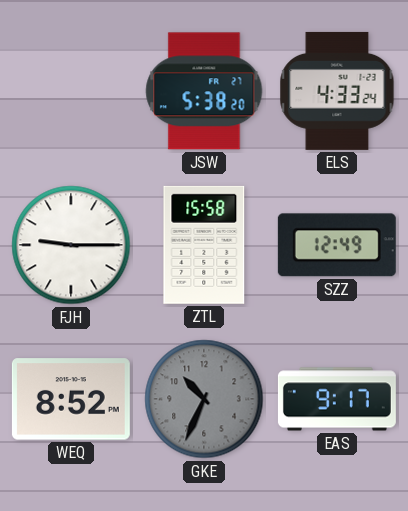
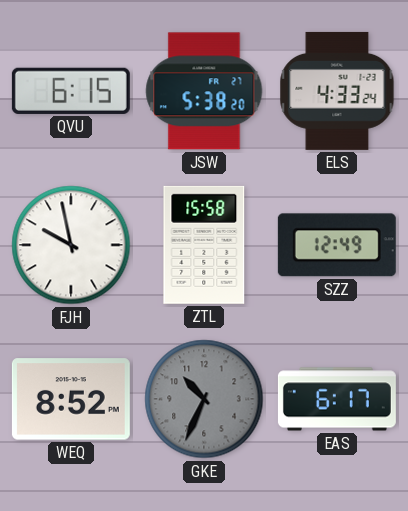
QVU: none -> 6:15 (71, 91)
FJH: 9:15 -> 9:58 (71, 245)
EAS: 9:17 -> 6:17 (337, 399)
